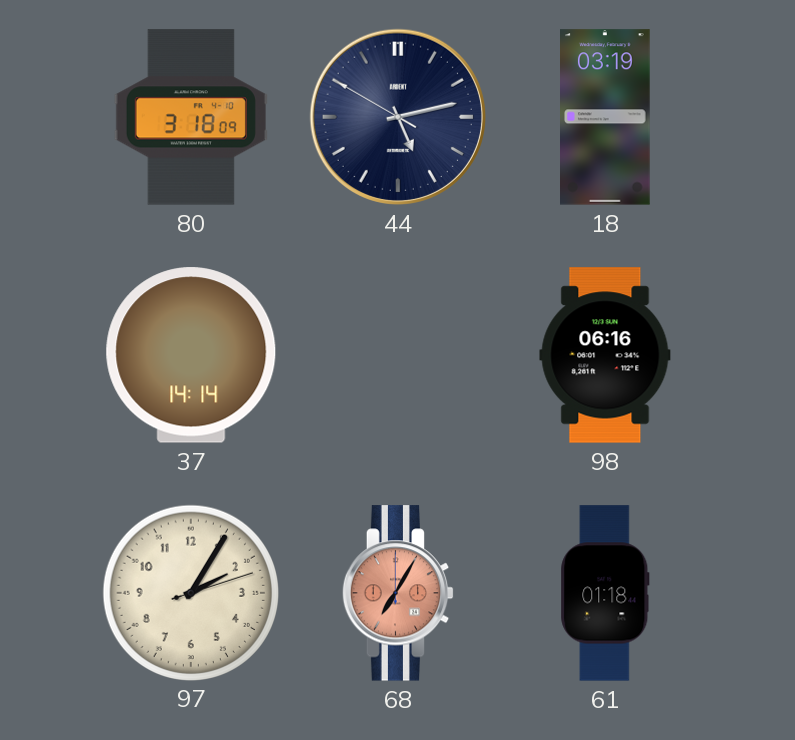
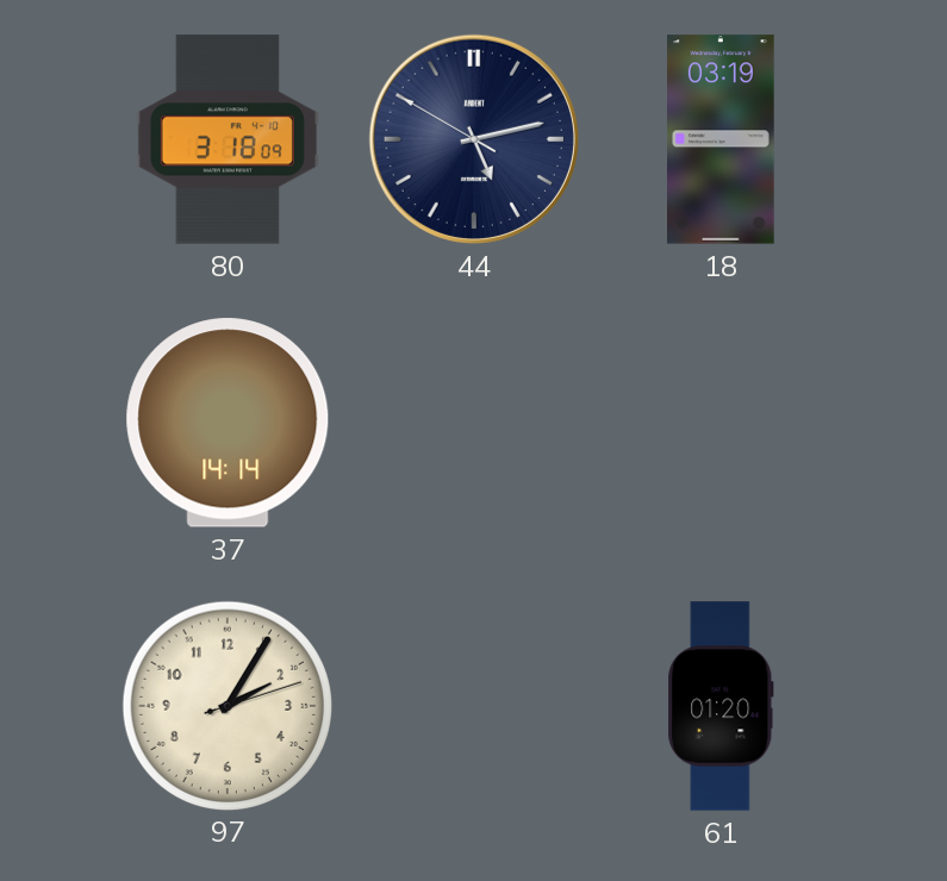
98: 06:16 -> none (605, 355)
68: 7:05 -> none (398, 593)
61: 01:18 -> 01:20 (721, 706)
